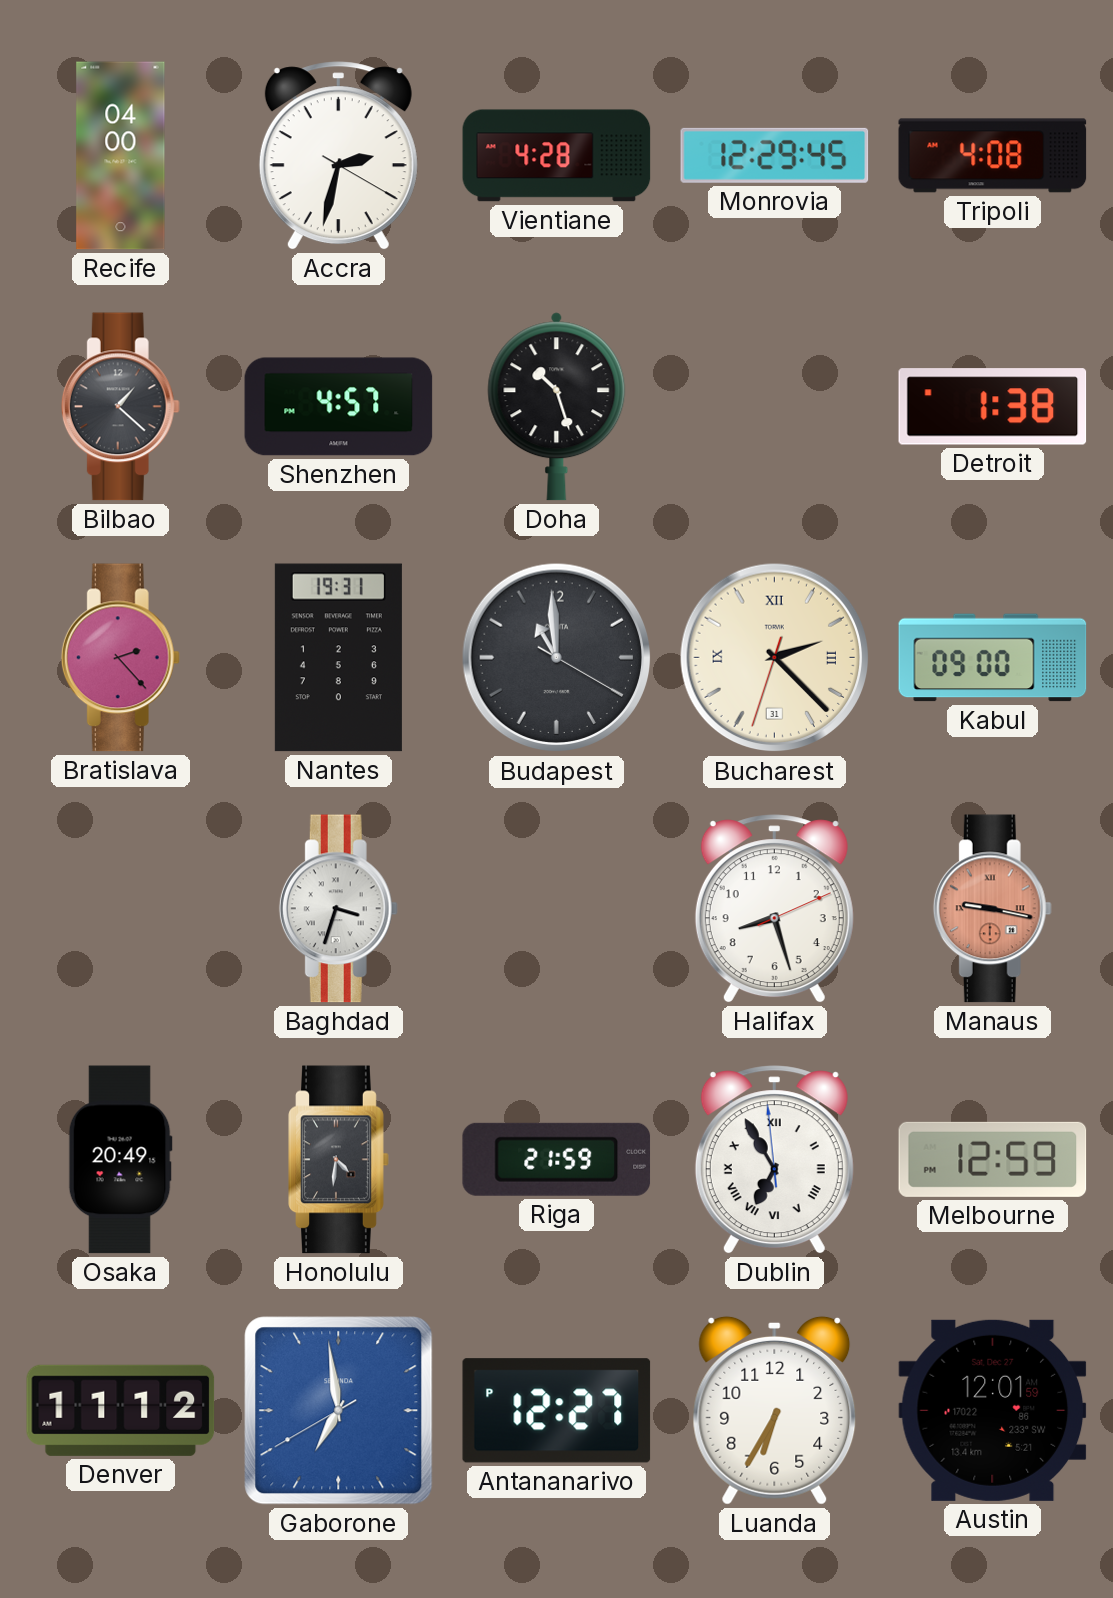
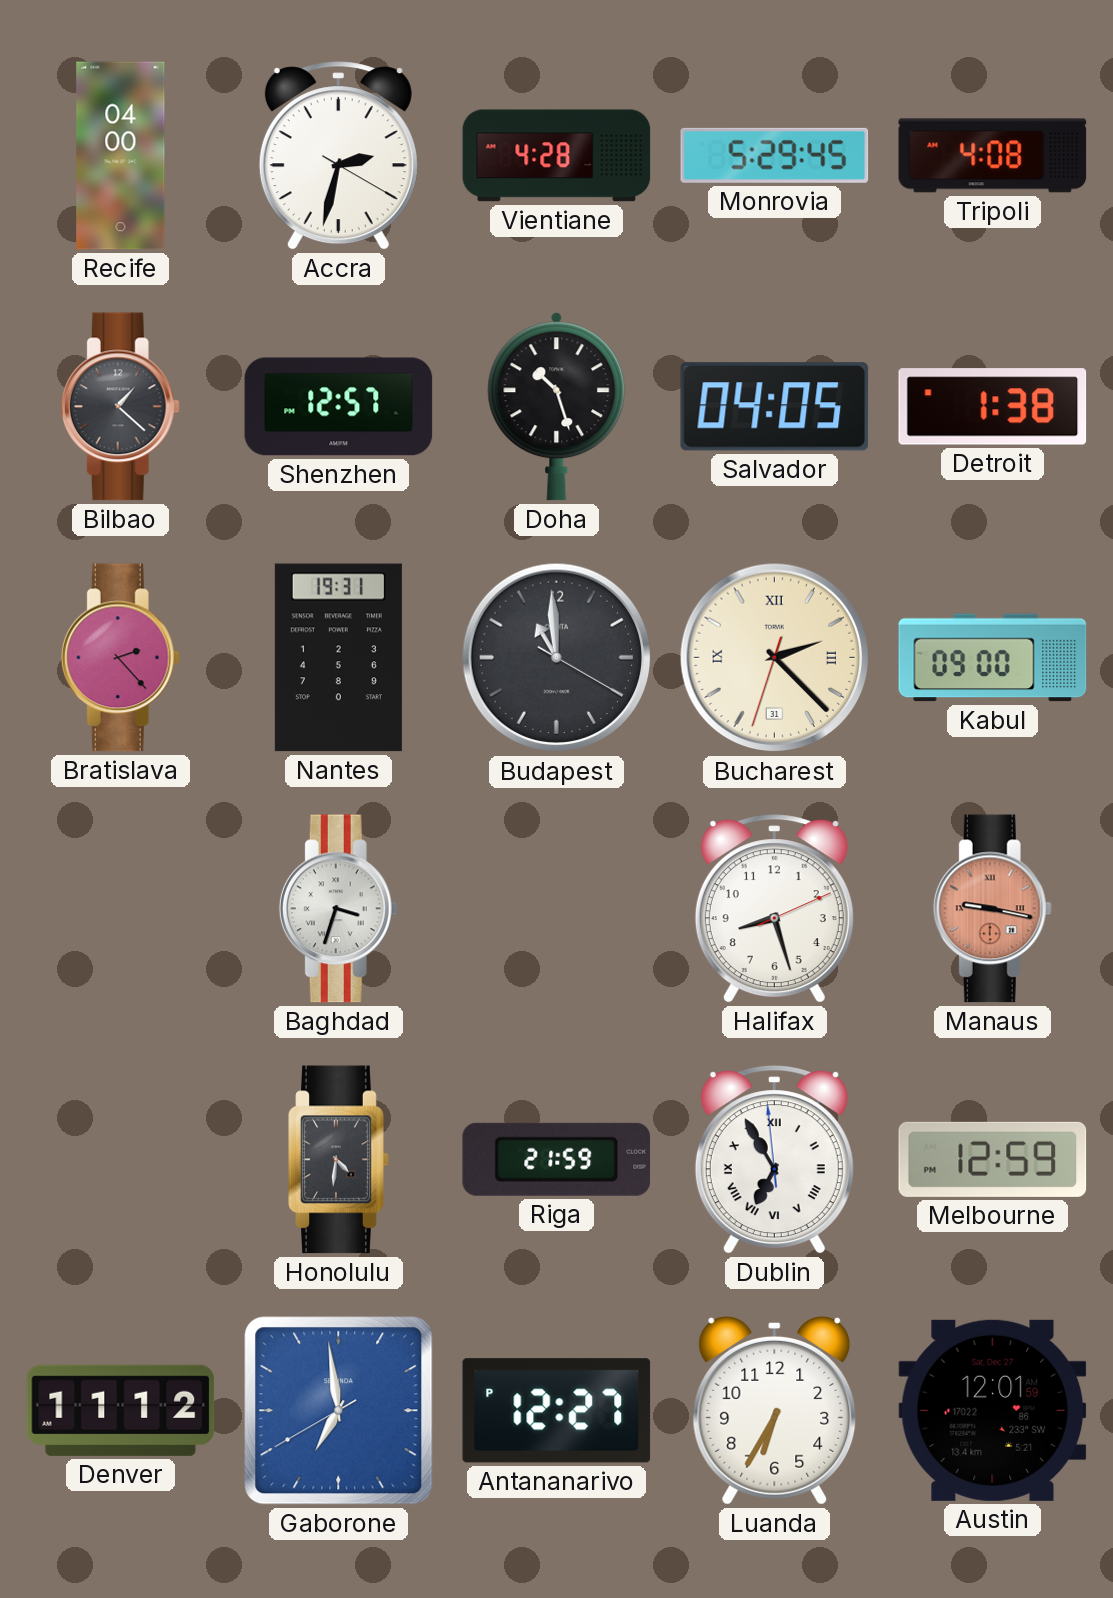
Monrovia: 12:29 -> 5:29 (775, 155)
Shenzhen: 4:57 -> 12:57 (339, 407)
Salvador: none -> 04:05 (775, 407)
Osaka: 20:49 -> none (120, 1160)
